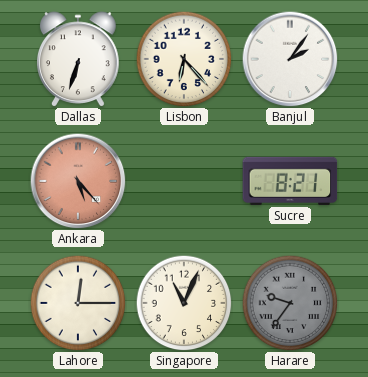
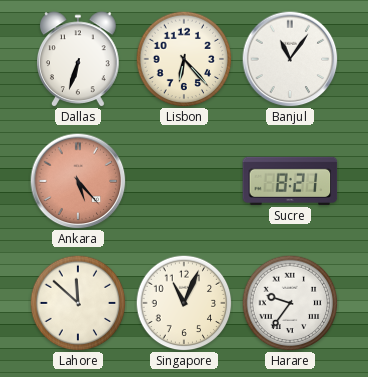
Banjul: 2:06 -> 11:06 (290, 59)
Lahore: 12:15 -> 11:52 (78, 303)
Harare dial: grey -> white (290, 303)
